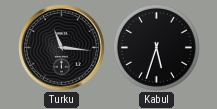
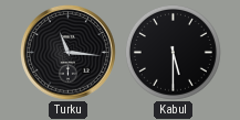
Kabul: 5:33 -> 5:30 (173, 52)
